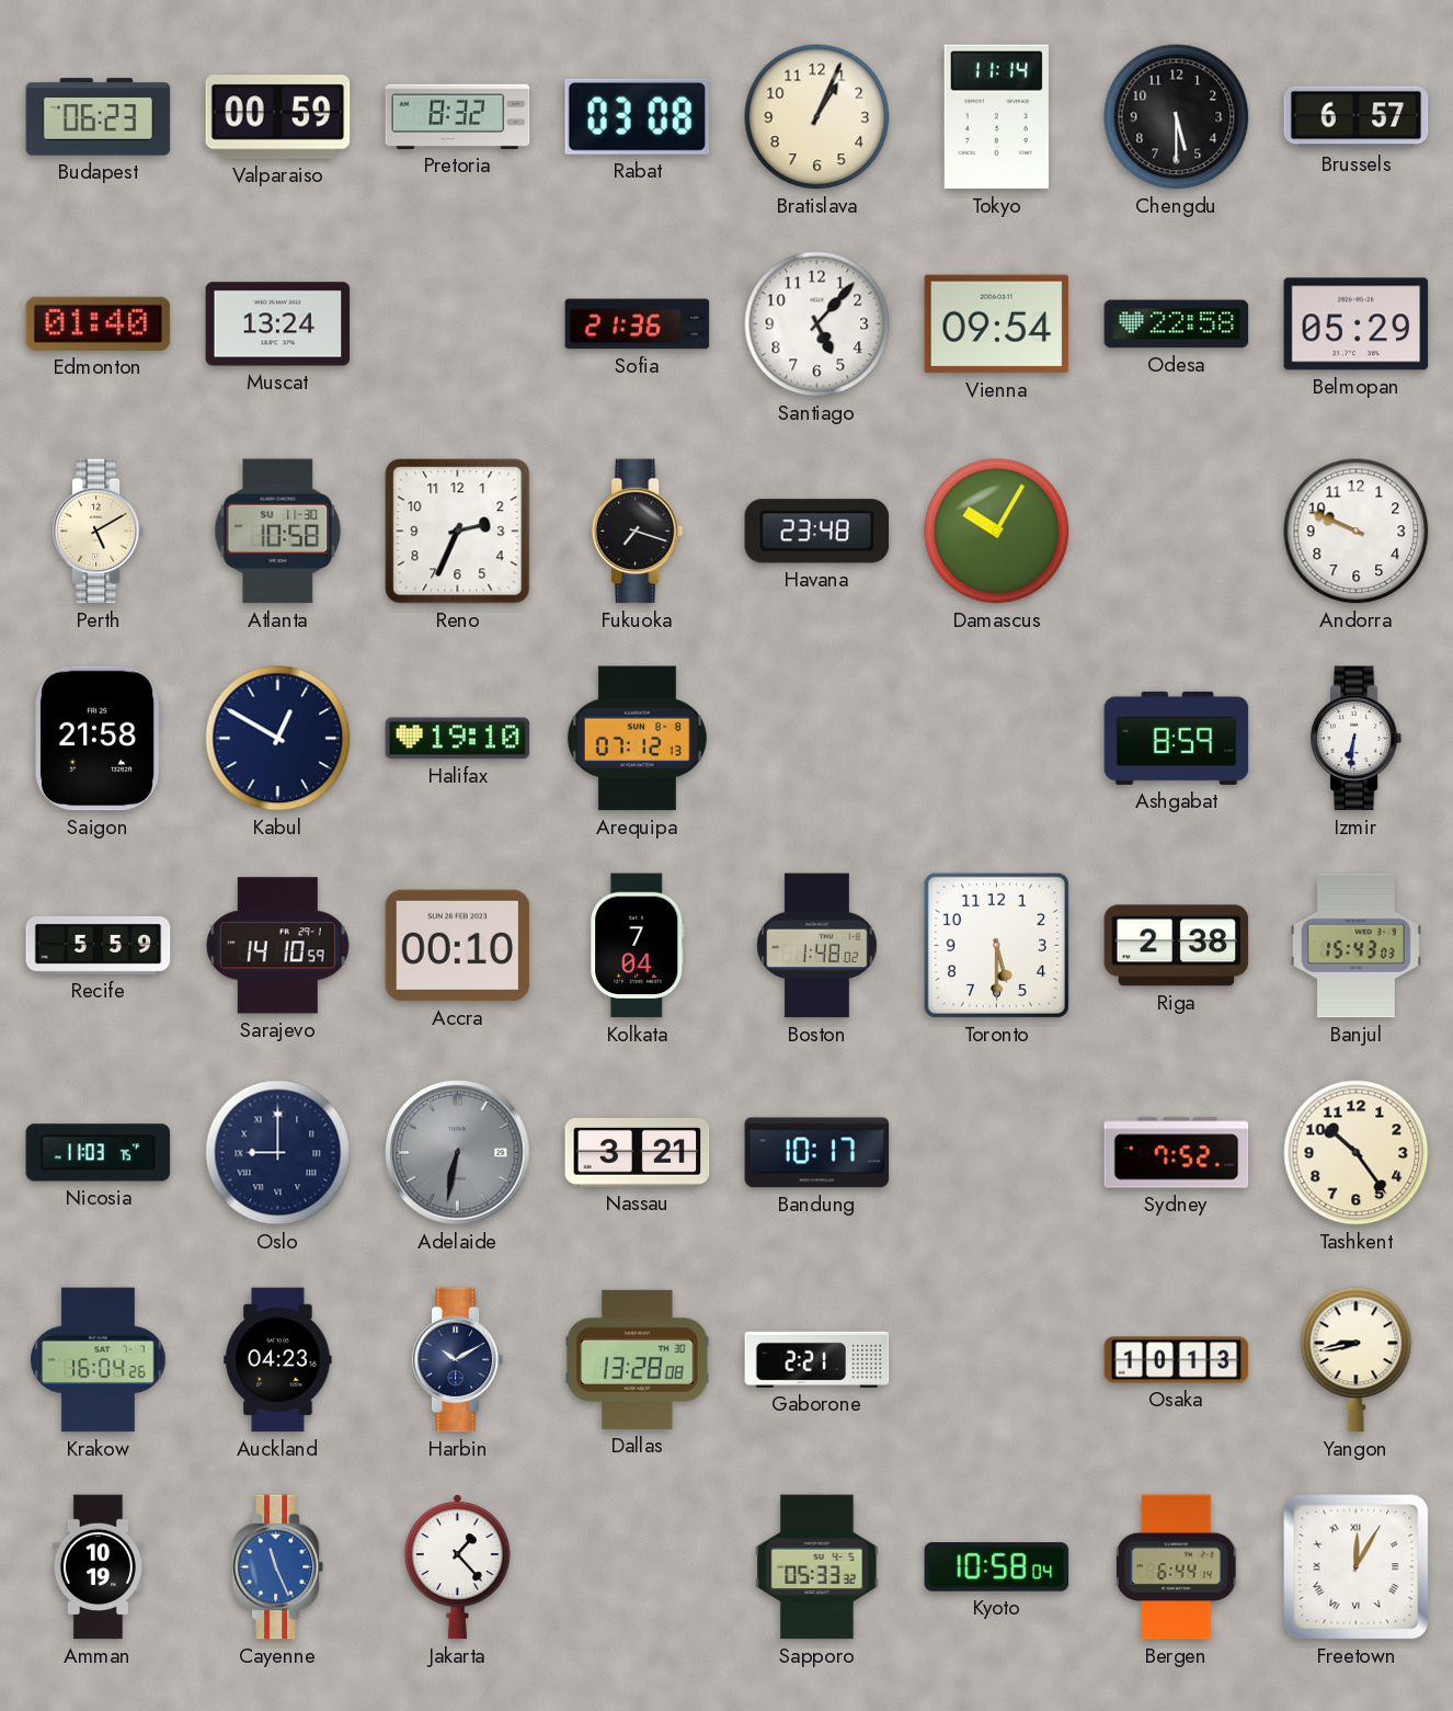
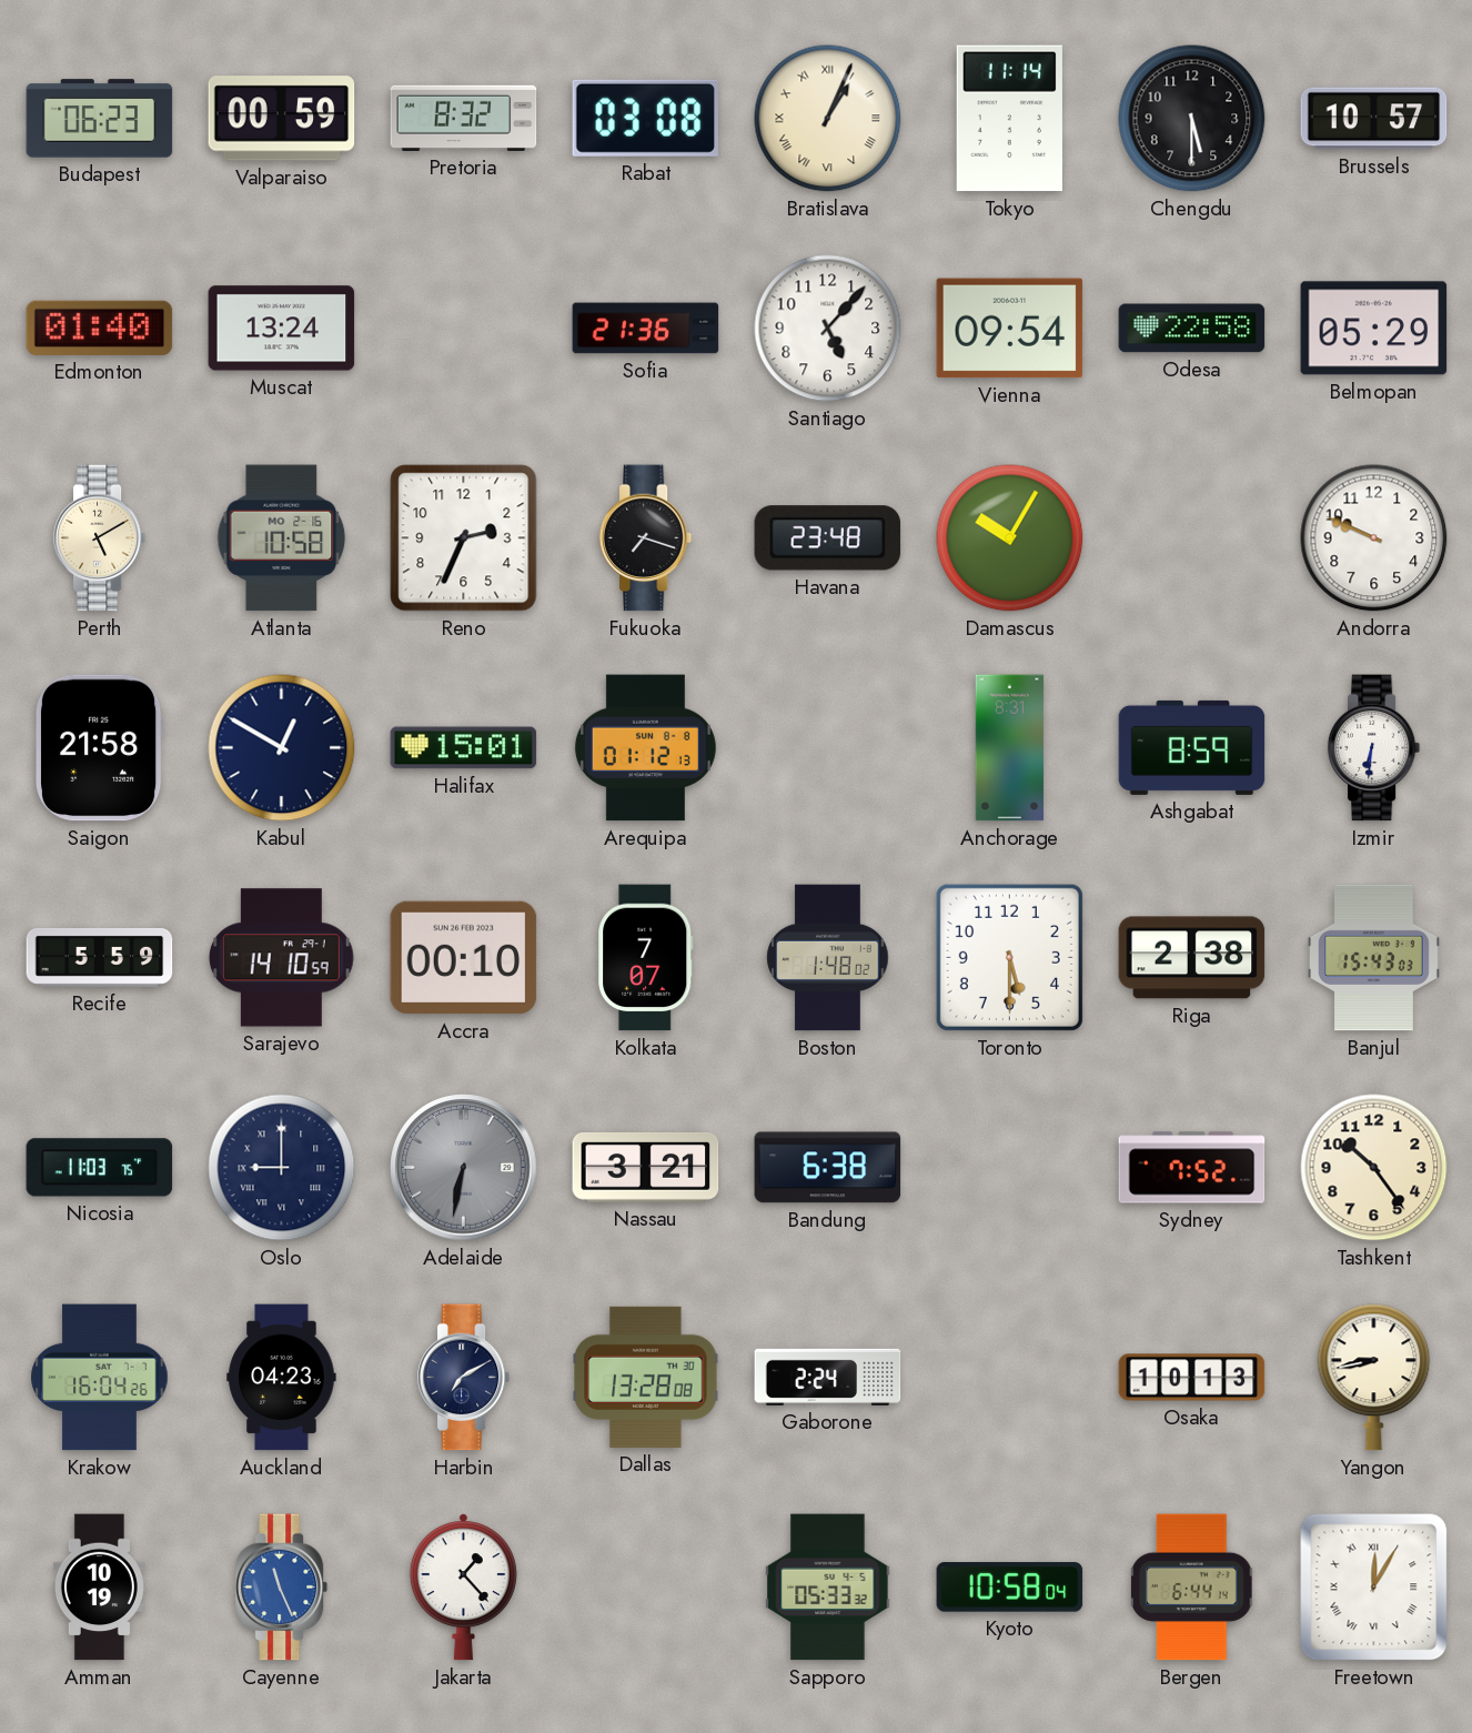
Bratislava numerals: Arabic -> Roman (828, 119)
Brussels: 6:57 -> 10:57 (1374, 119)
Atlanta date: SU 11-30 -> MO 2-16 (282, 538)
Halifax: 19:10 -> 15:01 (464, 748)
Arequipa: 07:12 -> 01:12 (645, 748)
Anchorage: none -> 8:31 (1010, 748)
Kolkata: 7:04 -> 7:07 (646, 958)
Bandung: 10:17 -> 6:38 (828, 1168)
Harbin: 10:10 -> 7:10 (464, 1378)
Gaborone: 2:21 -> 2:24 (828, 1377)
